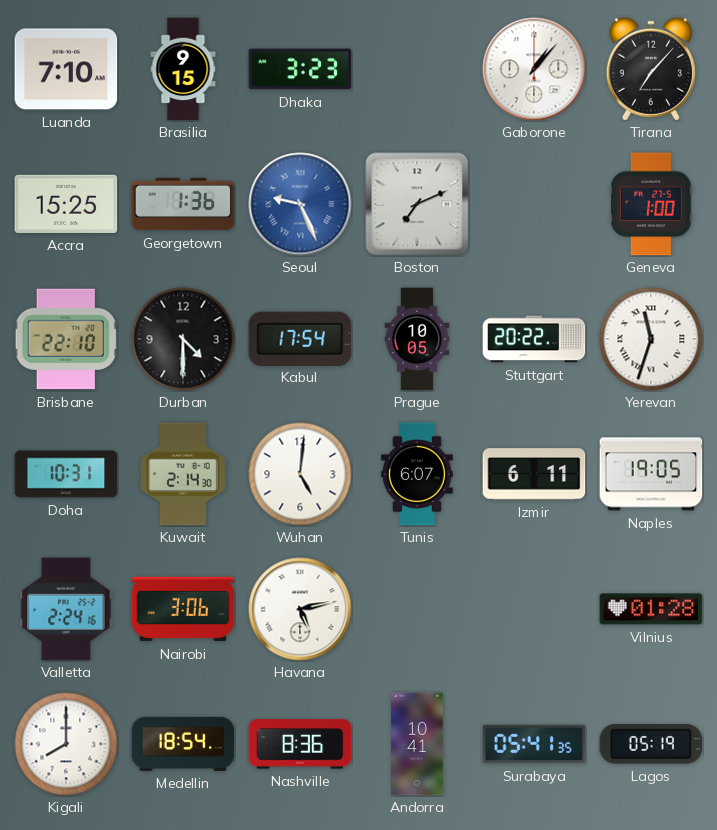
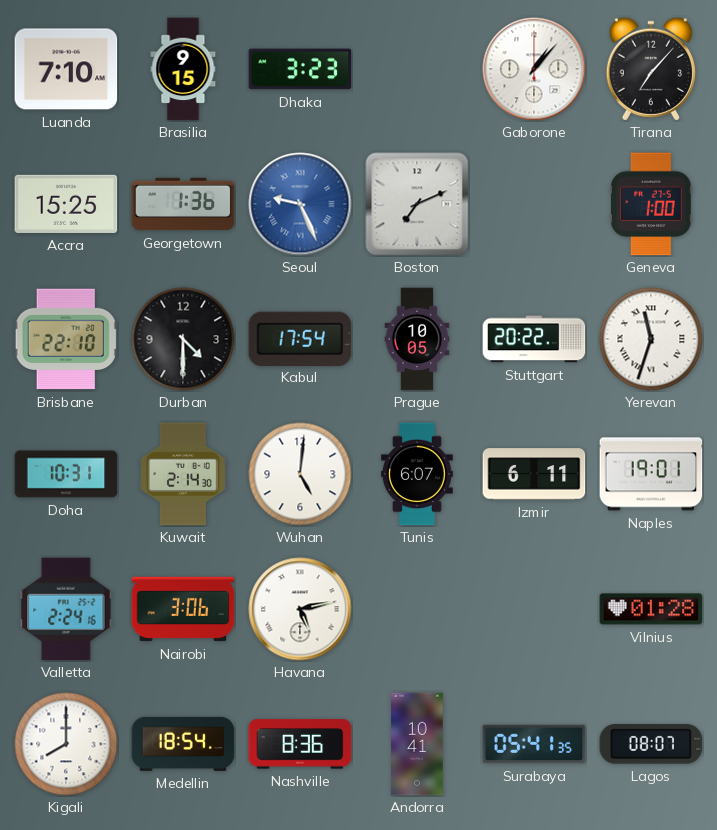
Naples: 19:05 -> 19:01 (651, 474)
Lagos: 05:19 -> 08:07 (651, 744)
